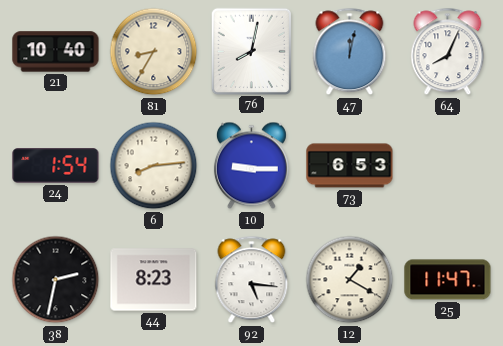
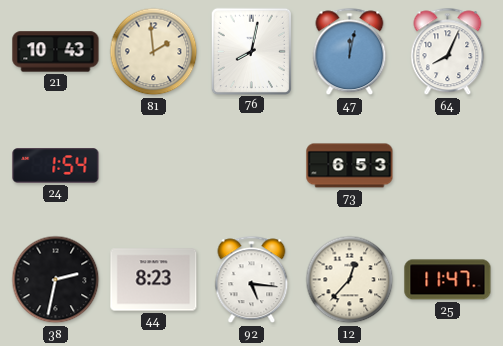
21: 10:40 -> 10:43 (56, 52)
81: 8:35 -> 1:59 (154, 52)
6: 8:14 -> none (154, 166)
10: 9:15 -> none (251, 166)
12: 1:20 -> 12:37 (350, 280)
